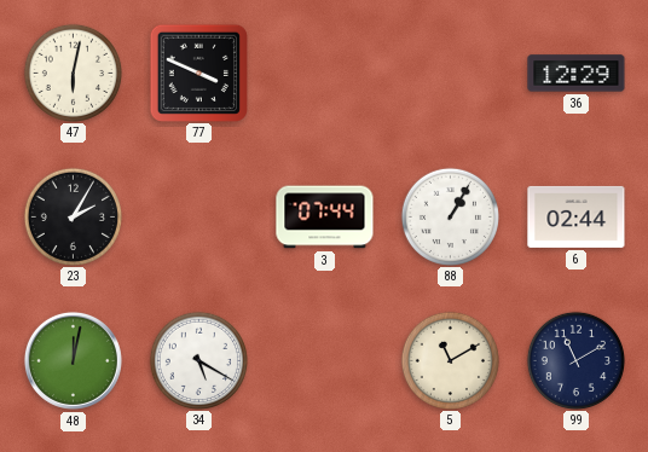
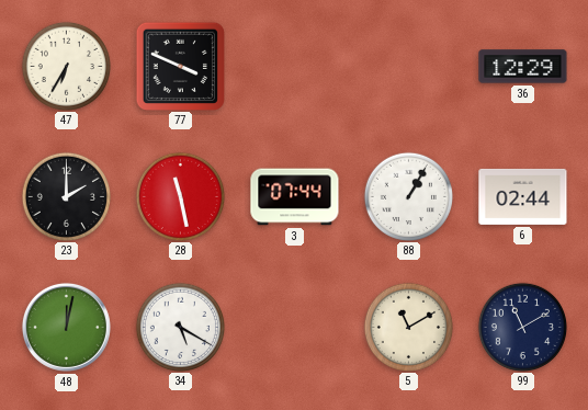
47: 6:02 -> 6:35 (66, 66)
23: 2:05 -> 2:00 (66, 196)
28: none -> 11:28 (180, 196)
